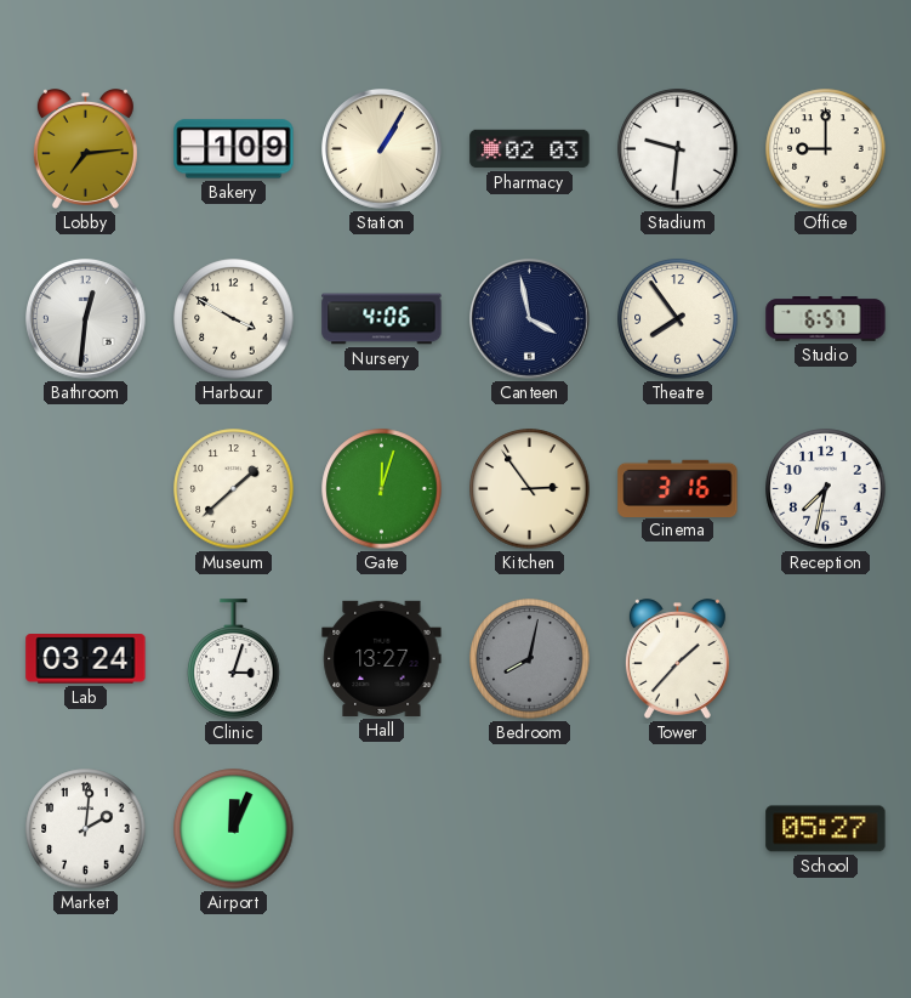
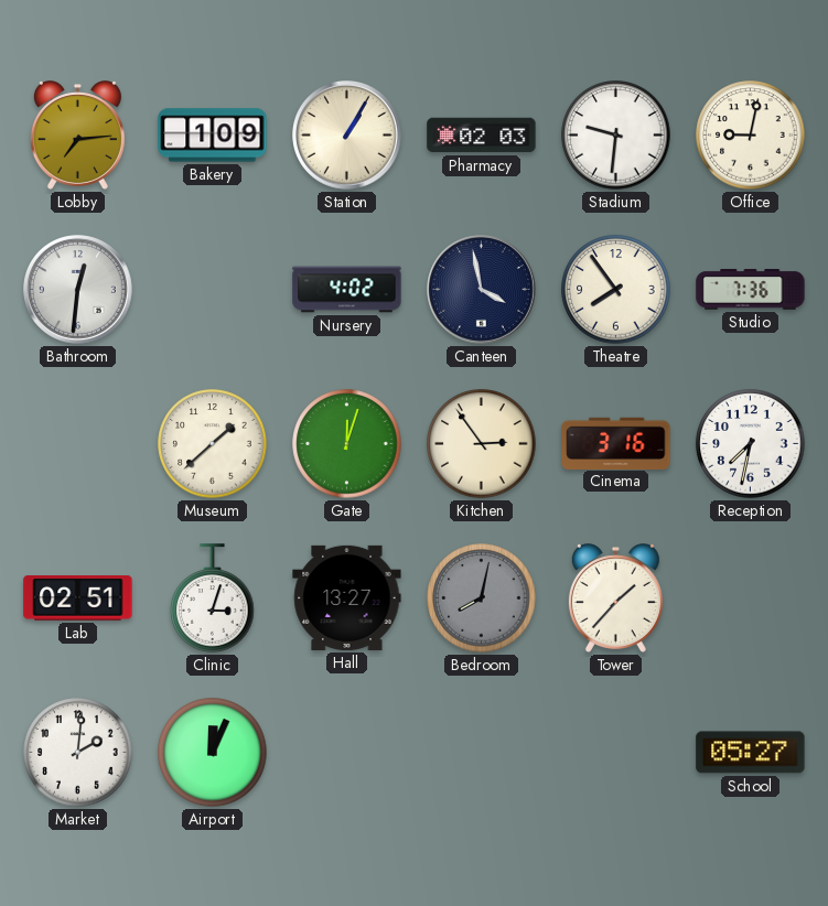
Office: 9:00 -> 9:02 (751, 136)
Harbour: 3:50 -> none (234, 319)
Nursery: 4:06 -> 4:02 (347, 290)
Studio: 6:57 -> 7:36 (751, 290)
Lab: 03:24 -> 02:51 (78, 598)
